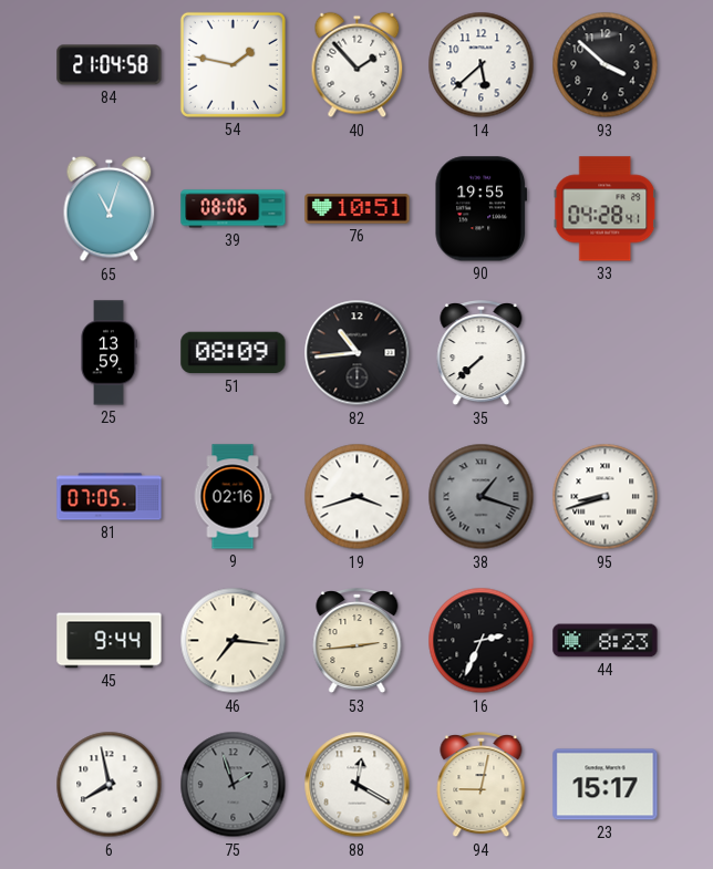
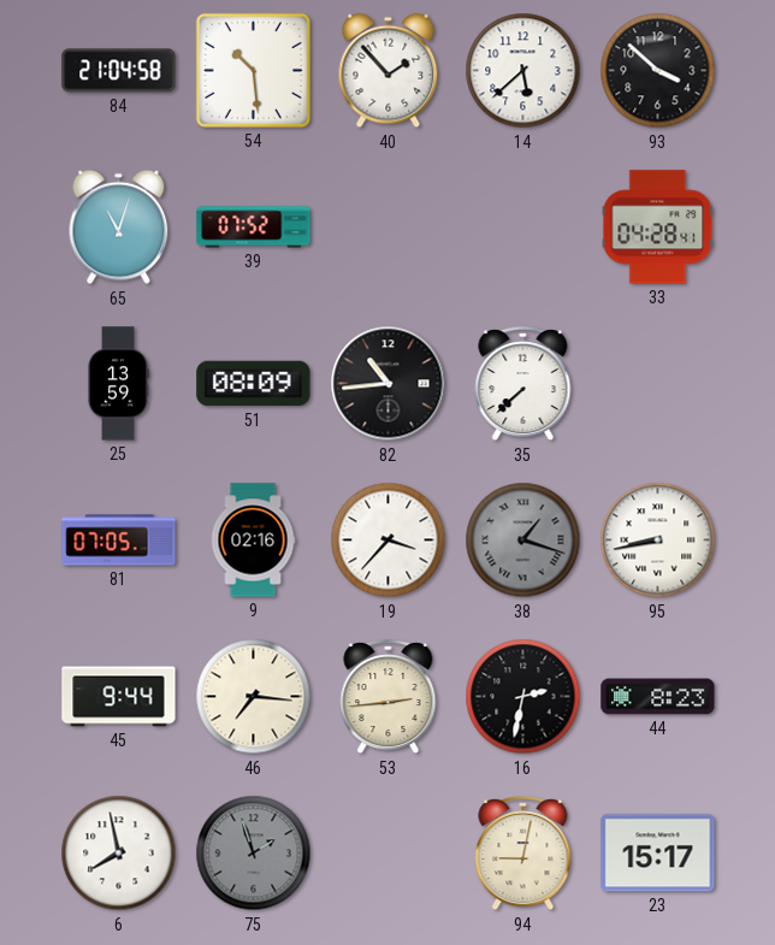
54: 1:47 -> 10:29 (253, 70)
39: 08:06 -> 07:52 (254, 228)
76: 10:51 -> none (358, 209)
90: 19:55 -> none (480, 209)
19: 3:42 -> 3:37 (389, 541)
95: 8:42 -> 8:43 (658, 541)
16: 2:34 -> 2:32 (523, 697)
88: 12:20 -> none (358, 785)
